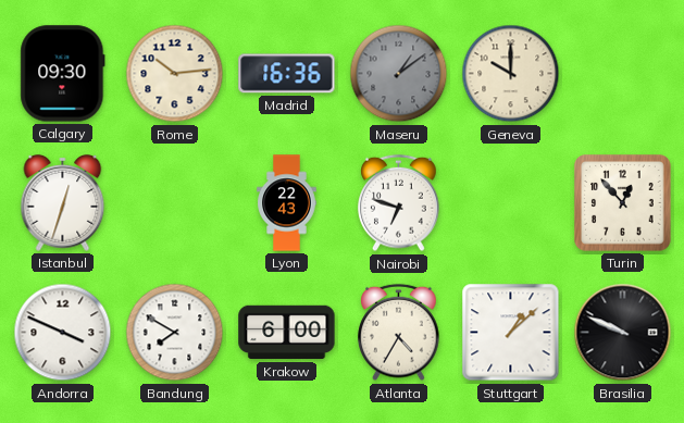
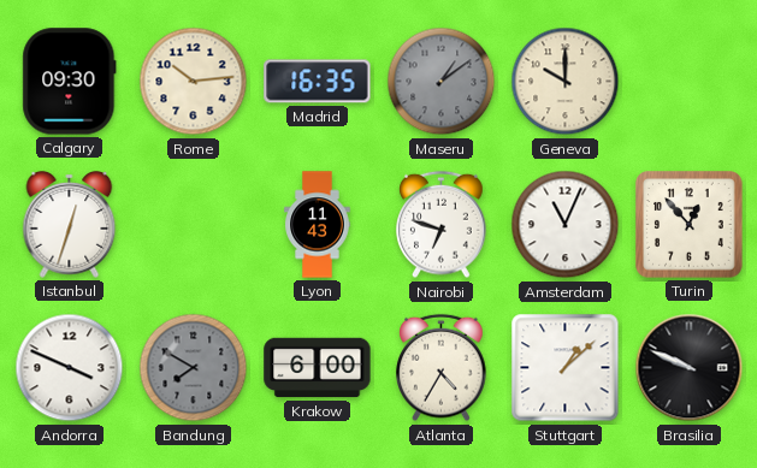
Madrid: 16:36 -> 16:35 (318, 82)
Lyon: 22:43 -> 11:43 (318, 225)
Amsterdam: none -> 11:04 (566, 225)
Bandung dial: white -> grey (194, 368)
